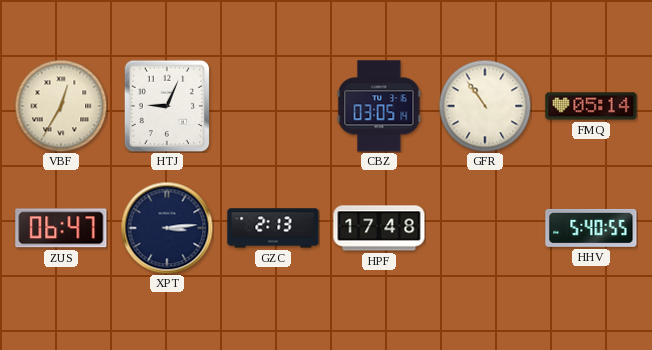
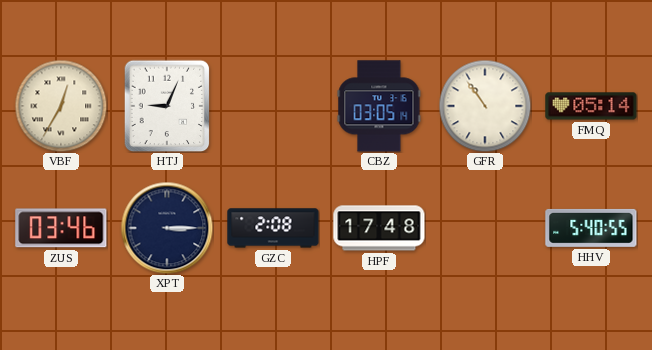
ZUS: 06:47 -> 03:46 (61, 228)
XPT: 3:14 -> 3:15 (167, 228)
GZC: 2:13 -> 2:08 (273, 228)
